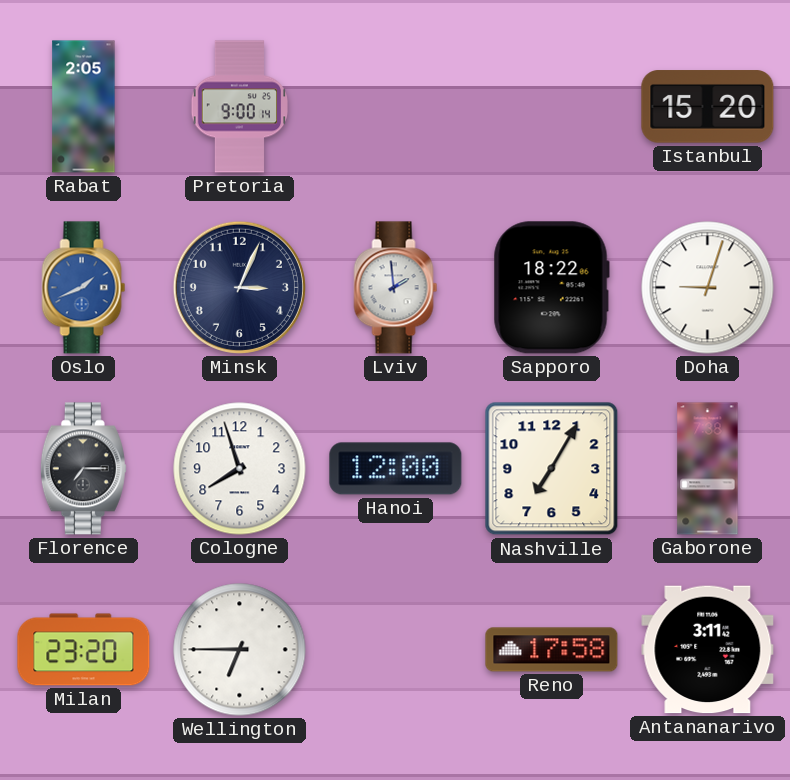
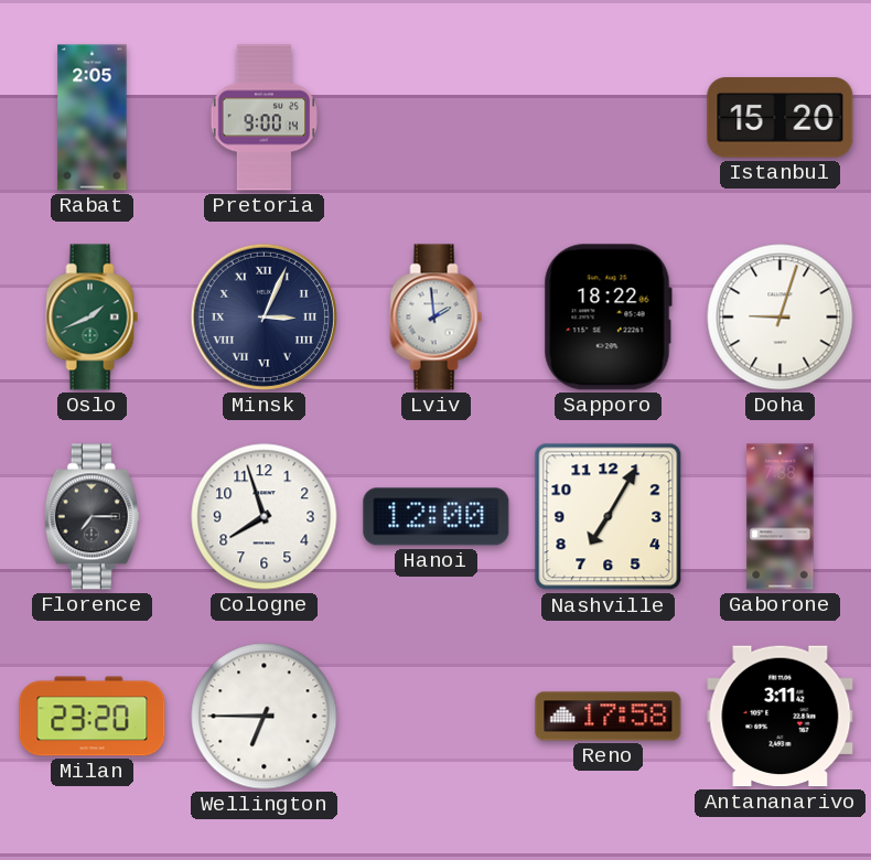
Oslo dial: blue -> green (93, 318)
Minsk numerals: Arabic -> Roman (264, 316)
